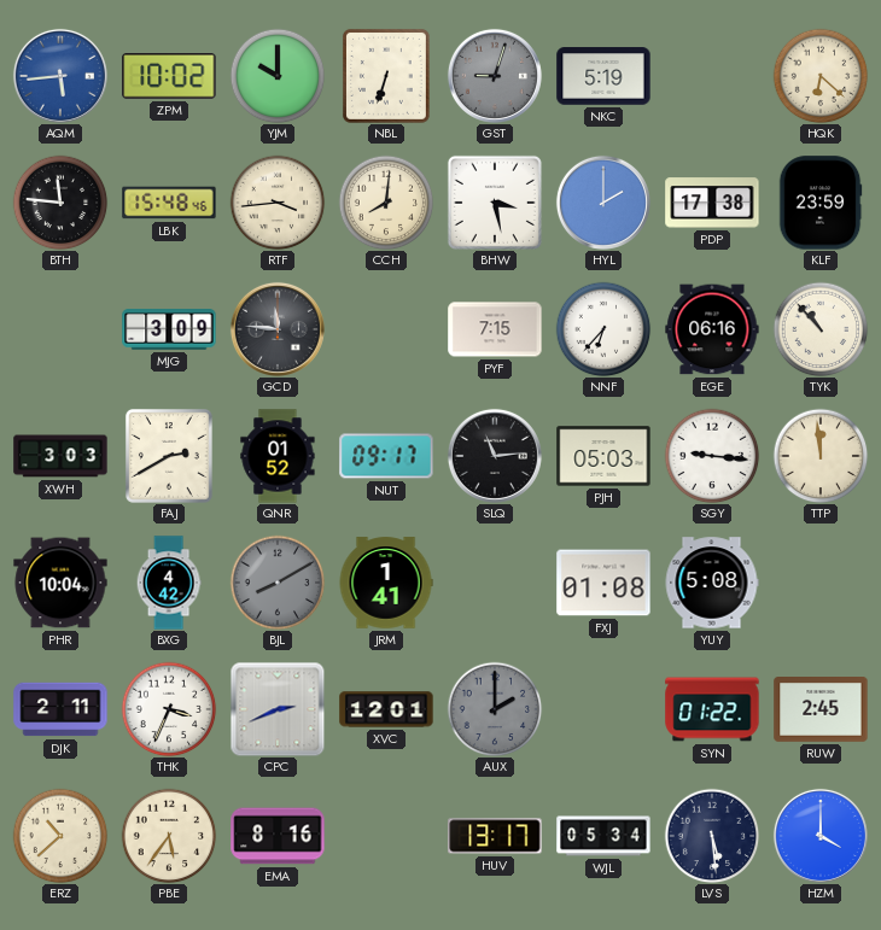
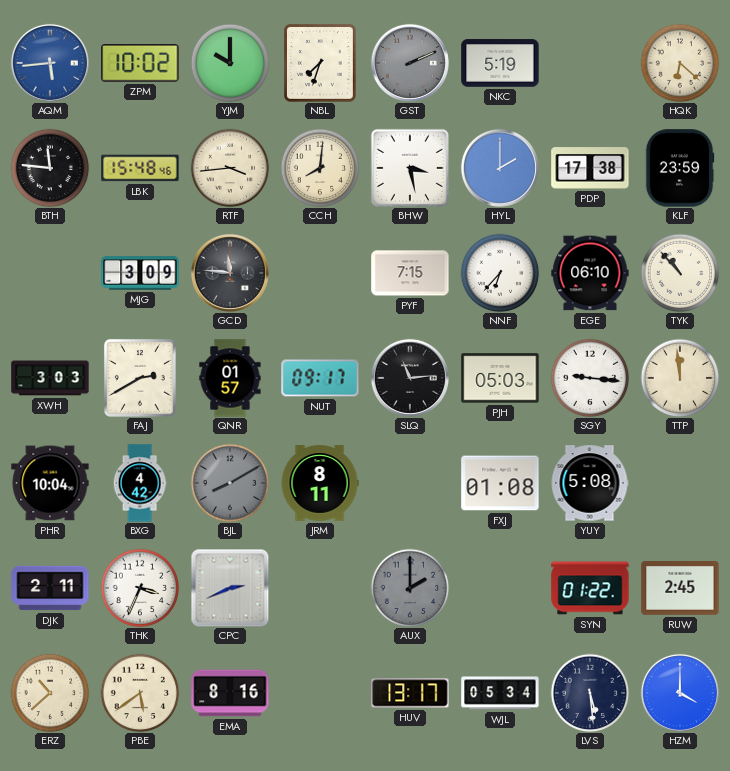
NBL: 6:33 -> 7:33 (320, 63)
GST: 9:03 -> 2:11 (410, 63)
EGE: 06:16 -> 06:10 (590, 273)
QNR: 01:52 -> 01:57 (230, 378)
JRM: 1:41 -> 8:11 (320, 483)
XVC: 12:01 -> none (386, 709)
PBE: 5:36 -> 5:39 (140, 693)
